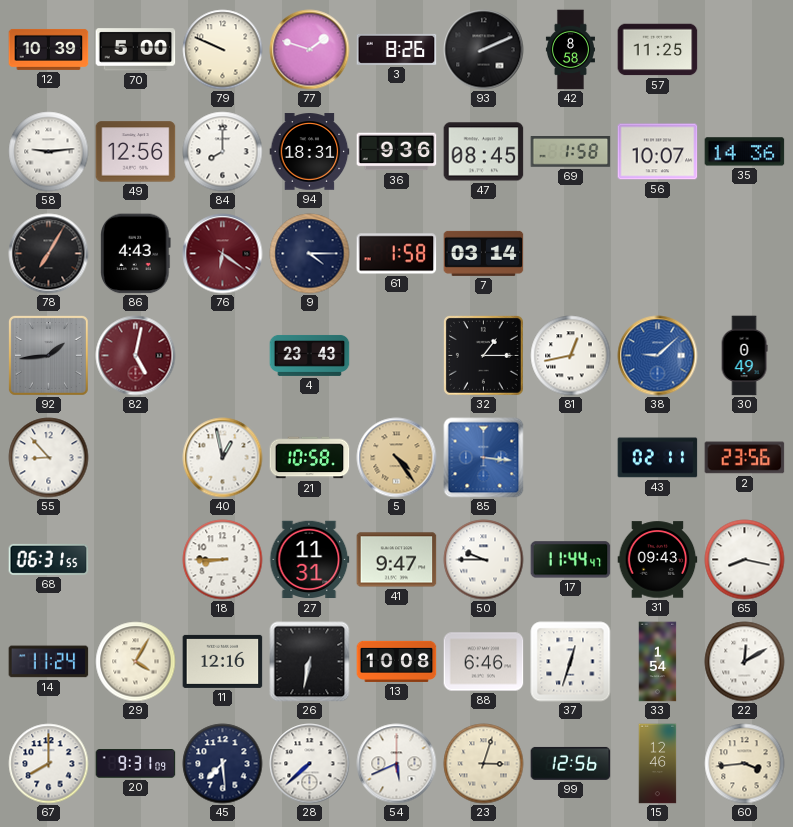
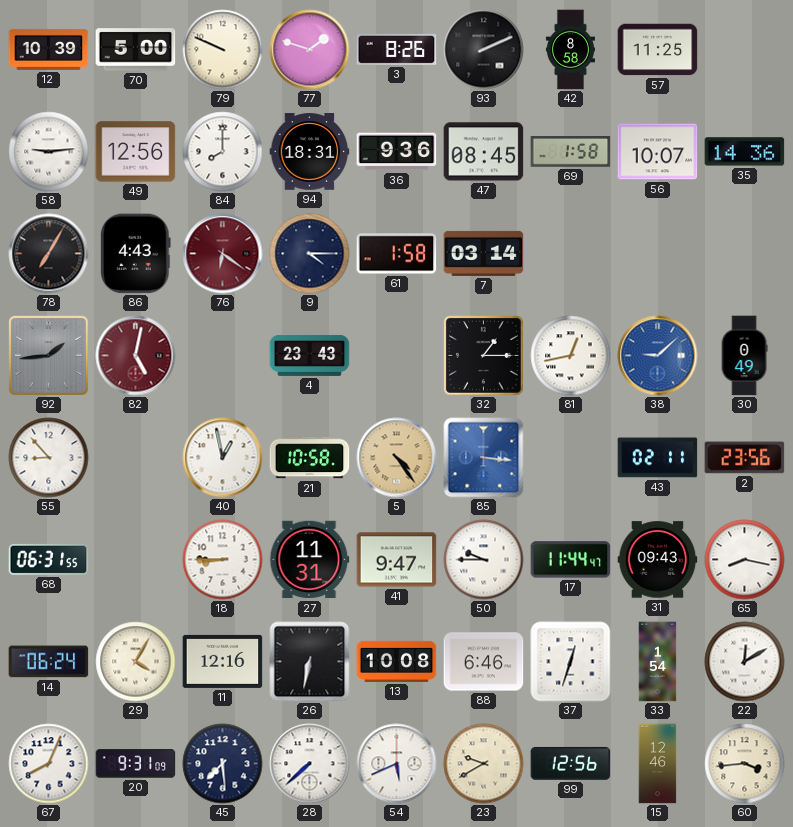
14: 11:24 -> 06:24 (49, 662)
67: 8:00 -> 8:04 (49, 764)
23: 3:03 -> 9:40 (484, 764)
